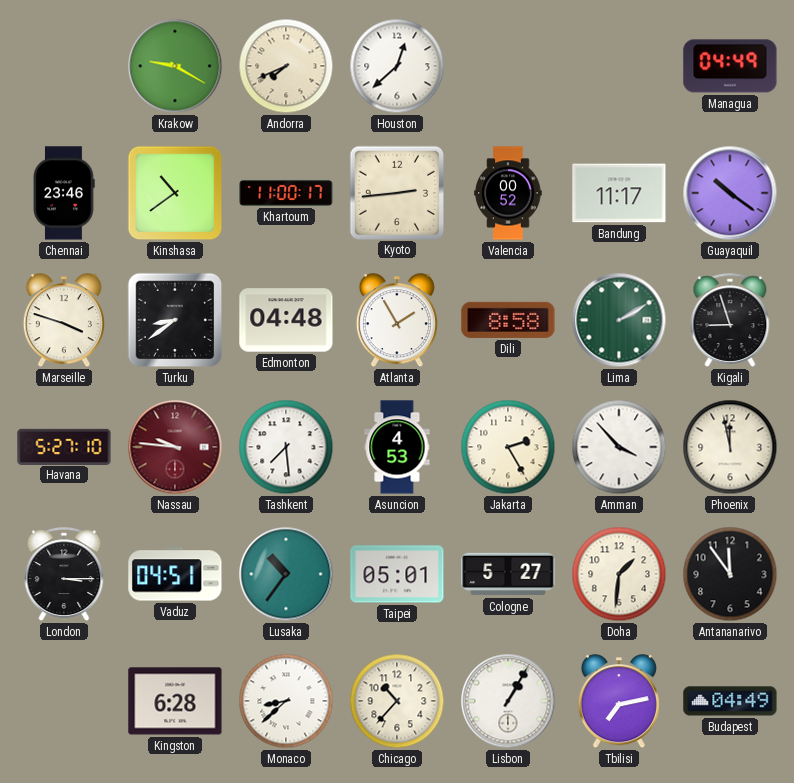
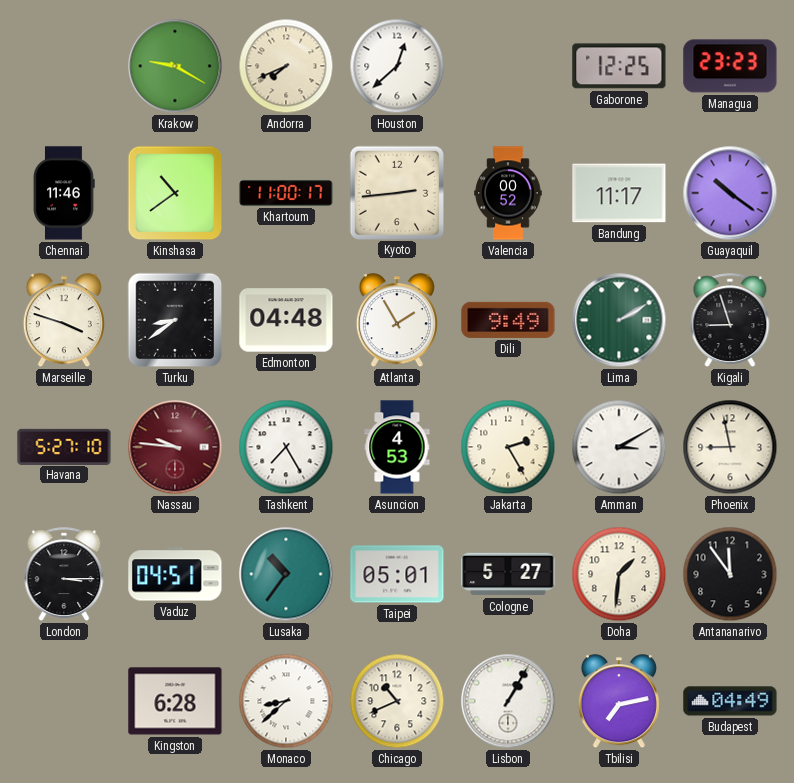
Gaborone: none -> 12:25 (619, 66)
Managua: 04:49 -> 23:23 (730, 66)
Chennai: 23:46 -> 11:46 (64, 193)
Dili: 8:58 -> 9:49 (508, 320)
Tashkent: 7:29 -> 7:25 (286, 447)
Amman: 3:53 -> 3:10 (619, 447)
Phoenix: 11:58 -> 8:58 (730, 447)
Chicago: 10:37 -> 10:41 (397, 701)
